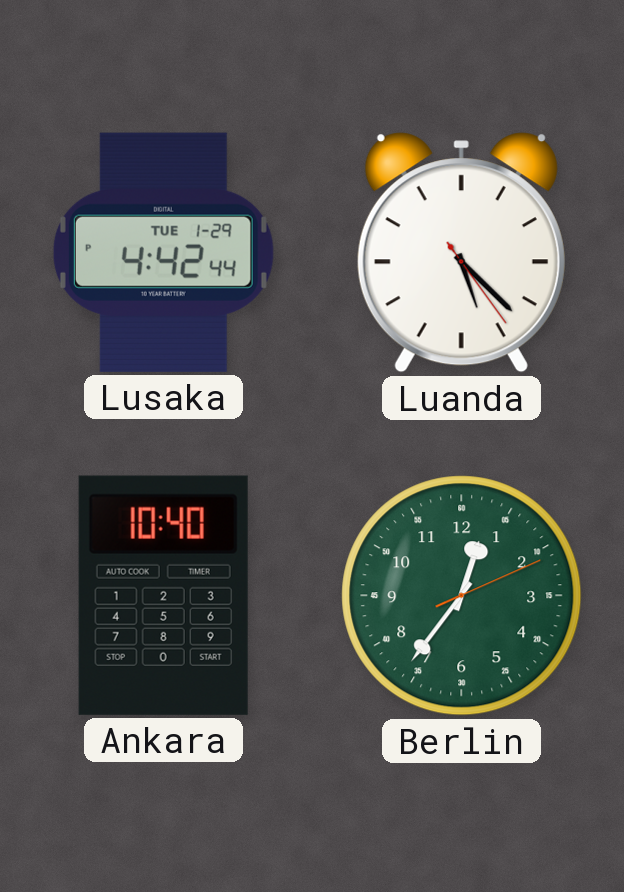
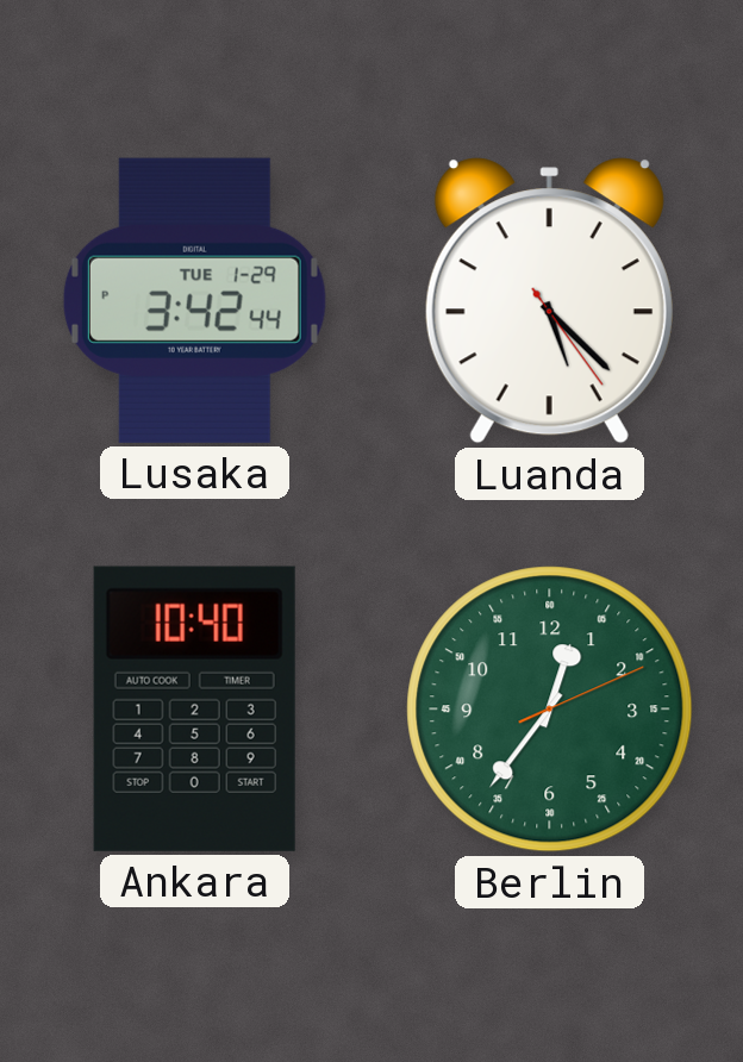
Lusaka: 4:42 -> 3:42 (194, 300)
